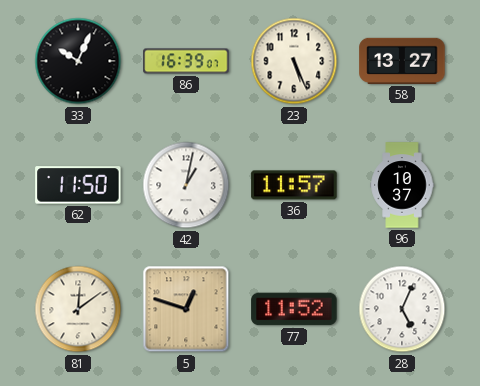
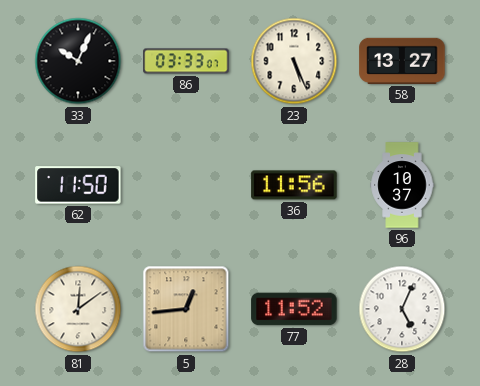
86: 16:39 -> 03:33 (186, 61)
42: 1:02 -> none (186, 185)
36: 11:57 -> 11:56 (294, 185)
5: 12:48 -> 12:44 (186, 309)
